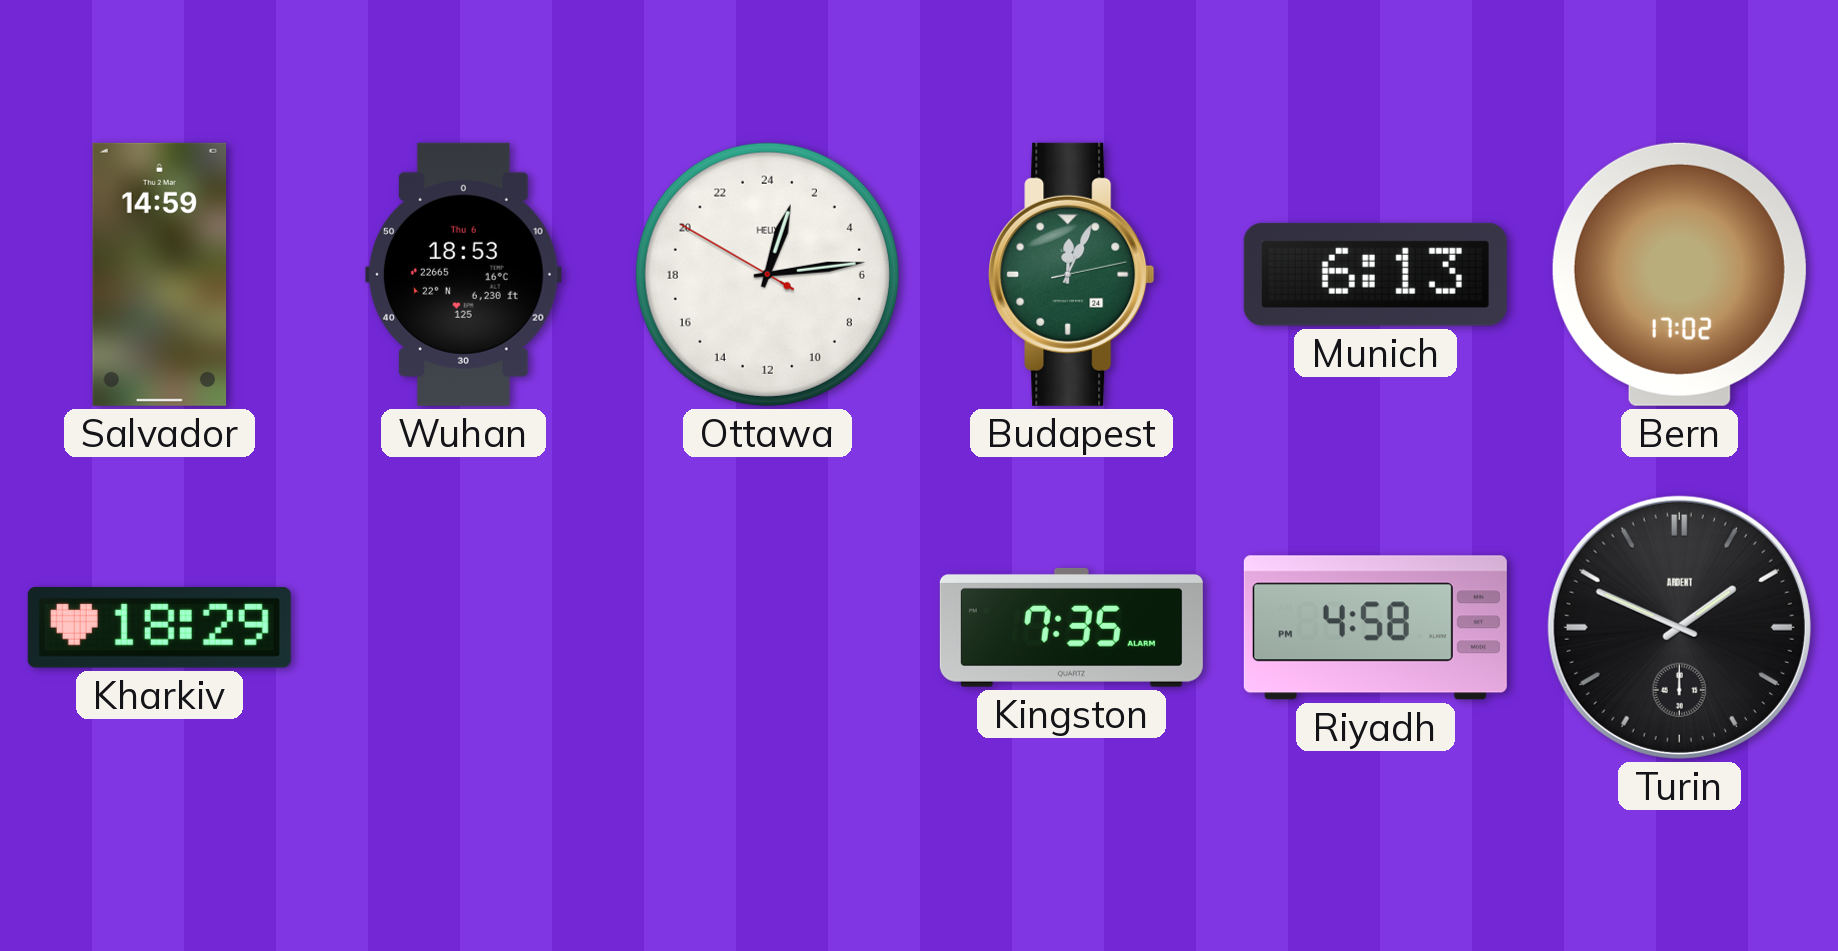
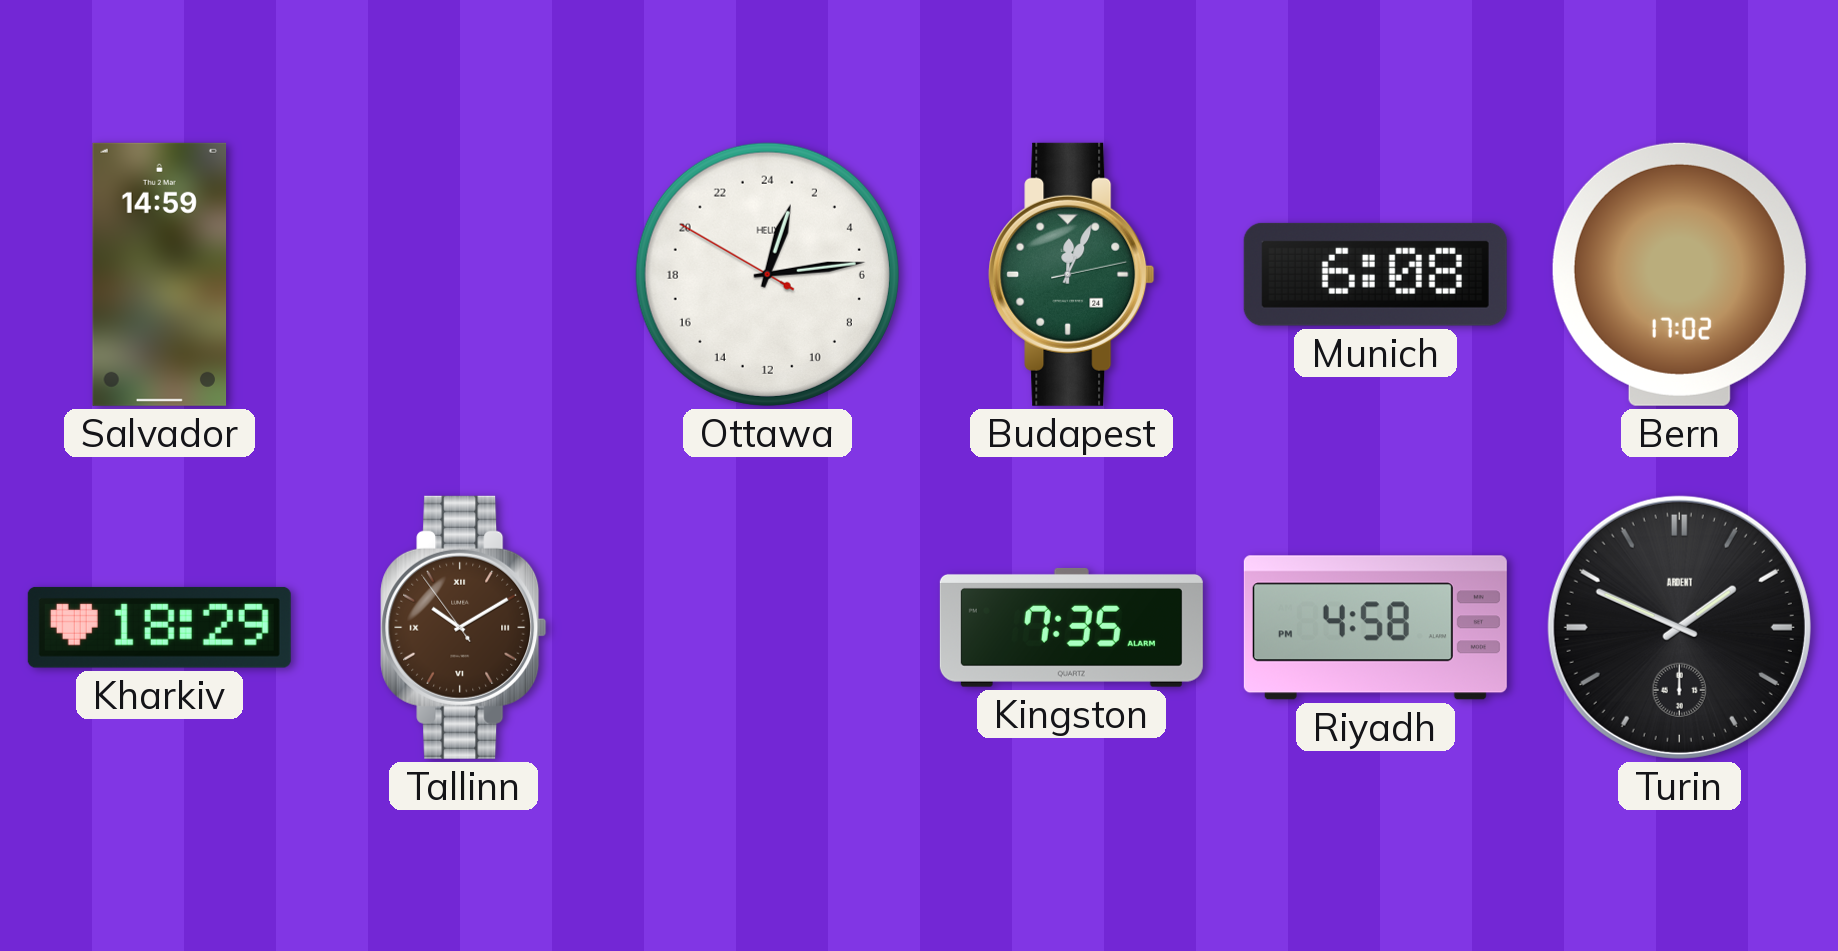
Wuhan: 18:53 -> none (463, 274)
Munich: 6:13 -> 6:08 (1375, 274)
Tallinn: none -> 10:09 (464, 627)
